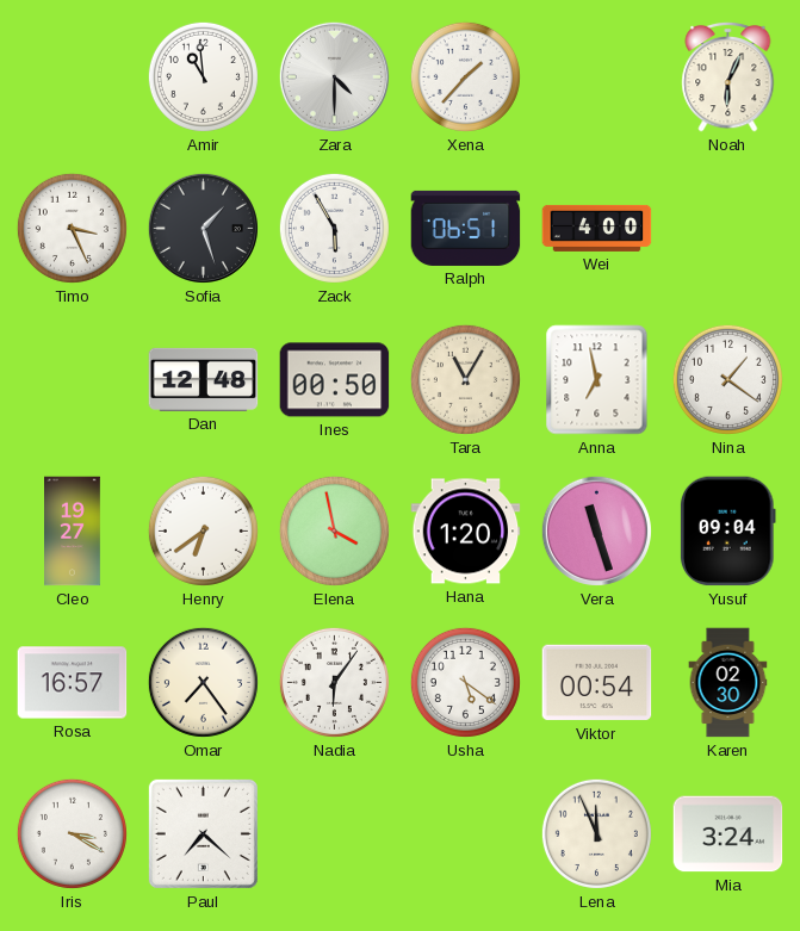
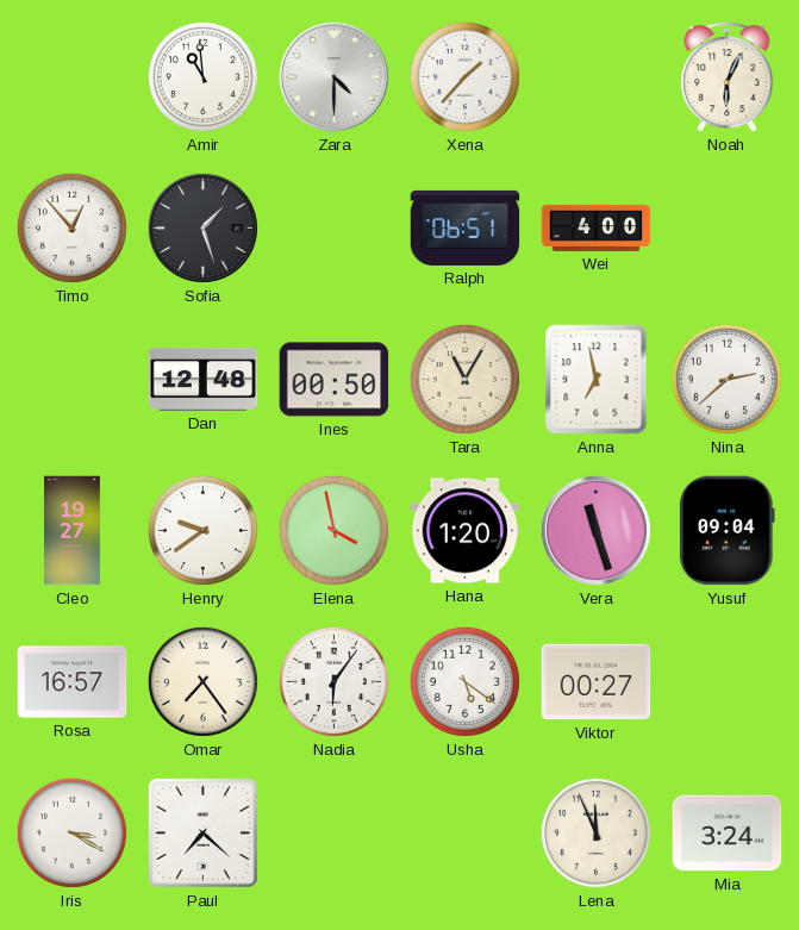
Timo: 3:26 -> 12:53 (71, 227)
Zack: 5:55 -> none (334, 228)
Nina: 1:21 -> 2:38 (726, 379)
Henry: 6:39 -> 9:39 (202, 530)
Viktor: 00:54 -> 00:27 (597, 682)
Karen: 02:30 -> none (728, 683)
